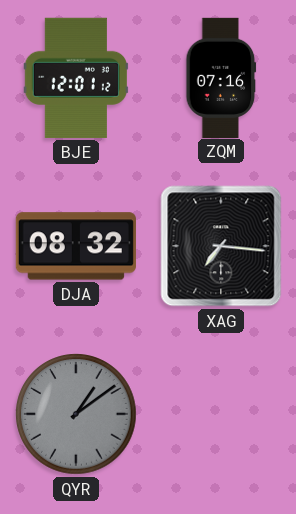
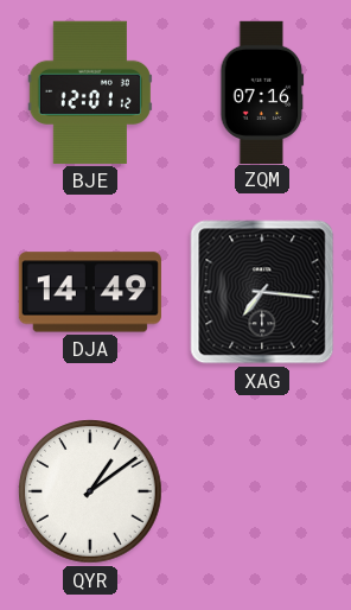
DJA: 08:32 -> 14:49 (90, 292)
QYR dial: grey -> white (90, 491)
